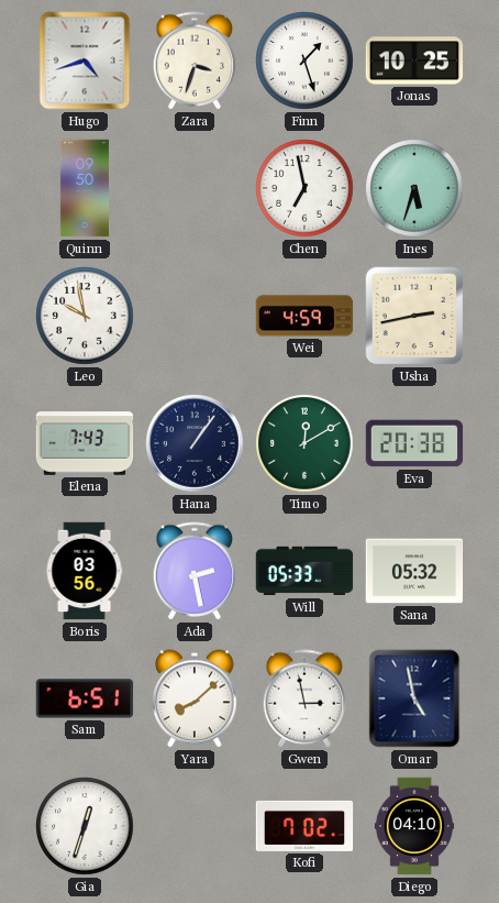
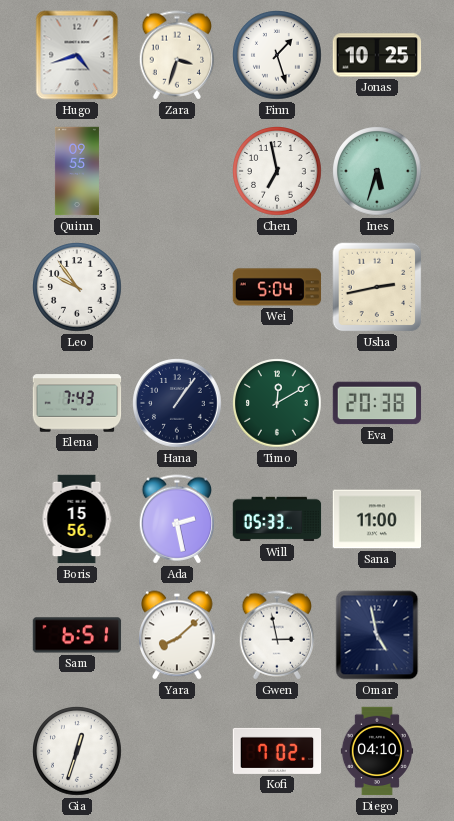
Quinn: 09:50 -> 09:55 (77, 171)
Leo: 9:58 -> 9:54 (77, 287)
Wei: 4:59 -> 5:04 (277, 287)
Boris: 03:56 -> 15:56 (77, 519)
Sana: 05:32 -> 11:00 (377, 519)
